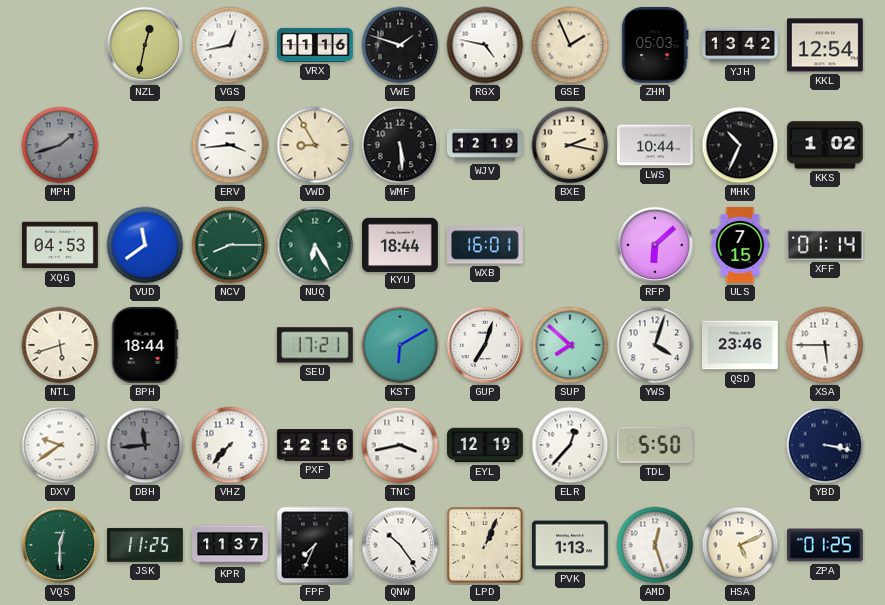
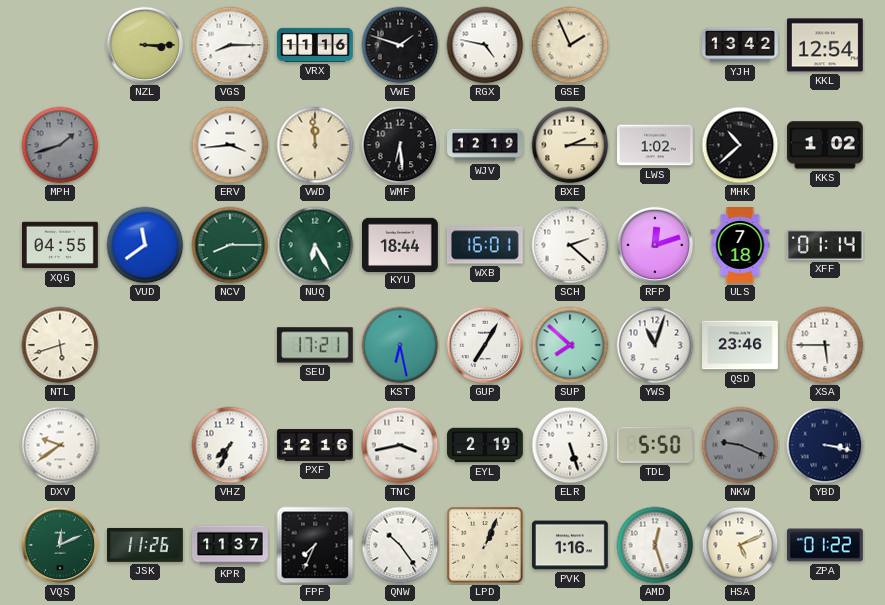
NZL: 12:32 -> 3:15 (145, 45)
VGS: 12:43 -> 8:15 (230, 45)
ZHM: 05:03 -> none (655, 45)
VWD: 8:55 -> 11:59 (315, 145)
WMF: 5:29 -> 6:29 (400, 145)
BXE: 2:17 -> 2:15 (570, 145)
LWS: 10:44 -> 1:02 (656, 145)
MHK: 10:34 -> 10:38 (740, 145)
XQG: 04:53 -> 04:55 (61, 245)
SCH: none -> 2:22 (570, 245)
RFP: 6:08 -> 12:12 (655, 245)
ULS: 7:15 -> 7:18 (740, 246)
BPH: 18:44 -> none (145, 346)
KST: 6:10 -> 6:28 (400, 345)
GUP: 7:03 -> 7:05 (485, 345)
YWS: 4:03 -> 11:03 (655, 345)
DBH: 11:44 -> none (145, 445)
VHZ: 7:37 -> 7:34 (230, 445)
EYL: 12:19 -> 2:19 (486, 445)
ELR: 12:37 -> 5:27 (570, 445)
NKW: none -> 9:19 (740, 445)
VQS: 12:30 -> 12:11 (60, 545)
JSK: 11:25 -> 11:26 (146, 545)
PVK: 1:13 -> 1:16 (571, 545)
ZPA: 01:25 -> 01:22 (826, 545)
